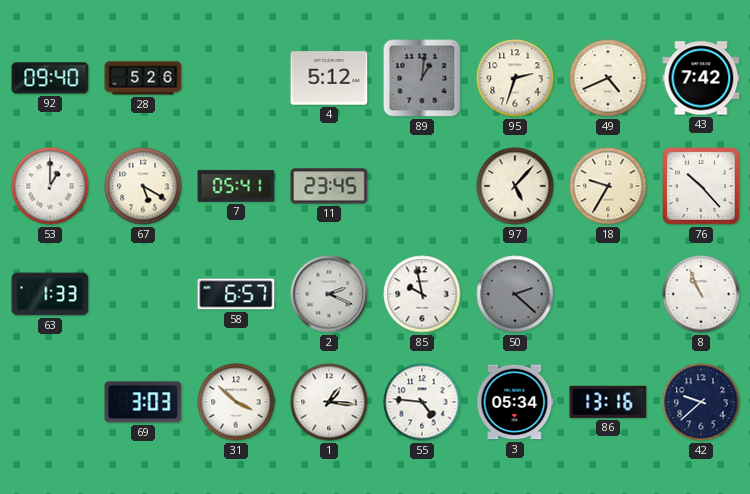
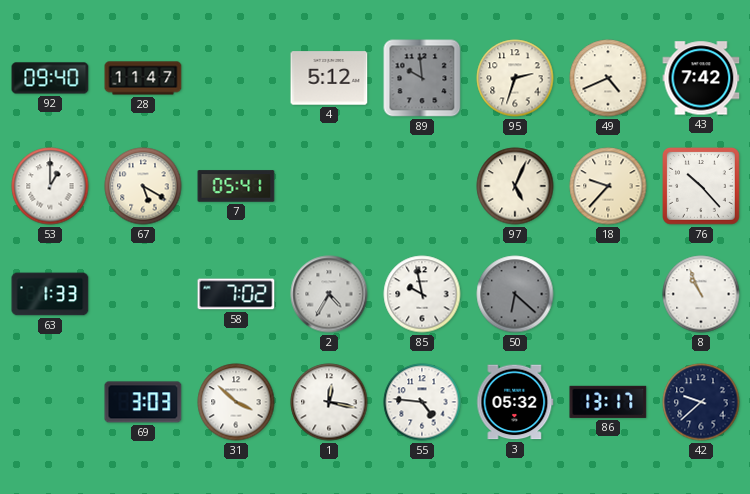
28: 5:26 -> 11:47 (143, 78)
89: 1:01 -> 9:59 (422, 78)
11: 23:45 -> none (329, 186)
97: 5:07 -> 5:04 (515, 186)
18: 9:35 -> 9:37 (608, 186)
58: 6:57 -> 7:02 (236, 294)
2: 2:19 -> 4:35 (329, 294)
50: 2:22 -> 6:22 (515, 294)
1: 1:16 -> 12:17 (329, 402)
3: 05:34 -> 05:32 (515, 402)
86: 13:16 -> 13:17 (608, 402)
